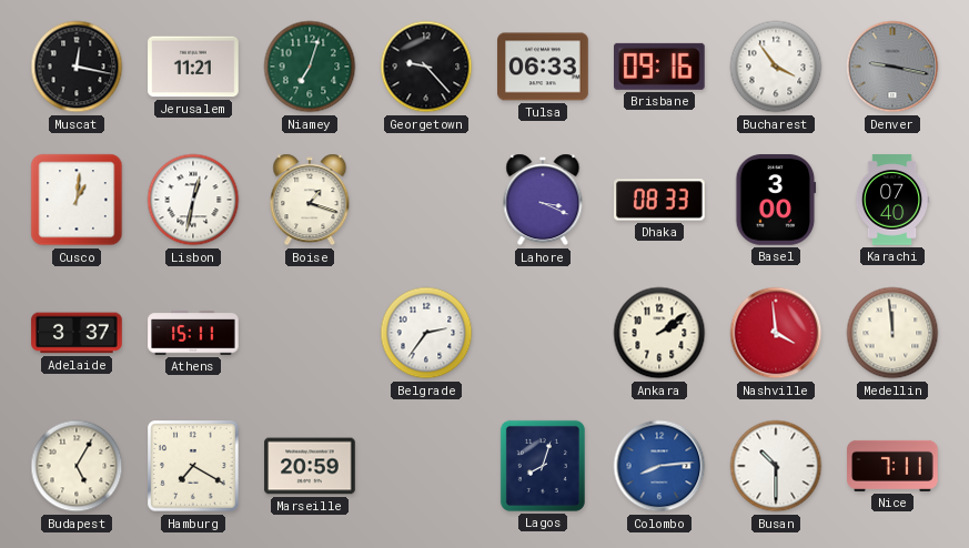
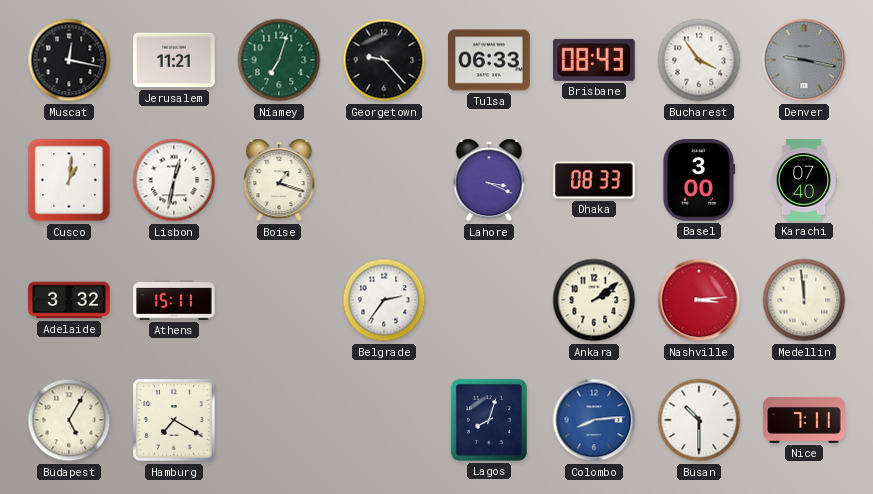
Brisbane: 09:16 -> 08:43 (595, 60)
Adelaide: 3:37 -> 3:32 (69, 300)
Nashville: 3:59 -> 3:14 (699, 300)
Marseille: 20:59 -> none (310, 466)
